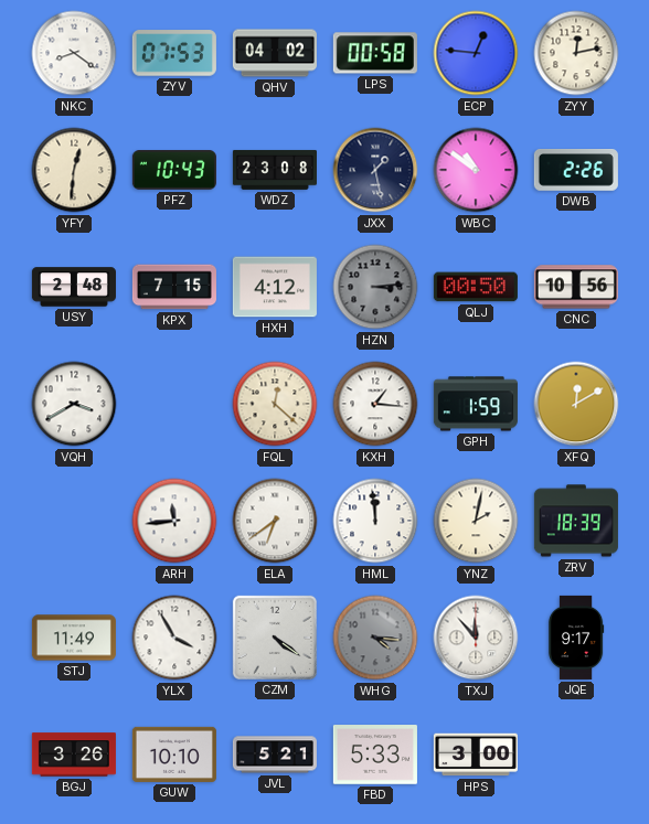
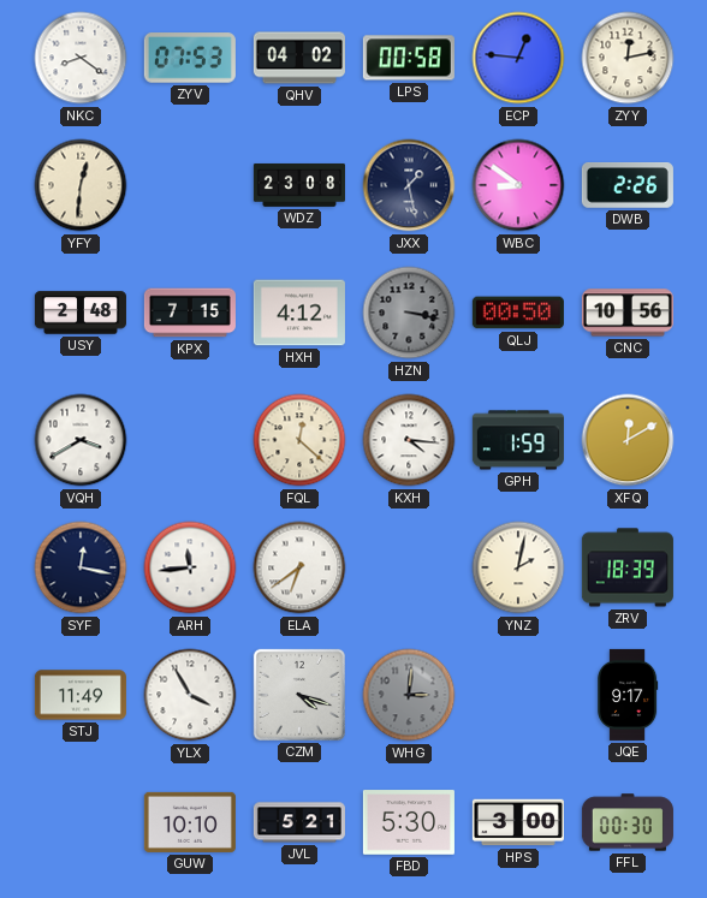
PFZ: 10:43 -> none (174, 171)
WBC: 10:51 -> 8:51 (518, 185)
HZN: 3:14 -> 3:17 (409, 313)
KXH: 1:16 -> 4:16 (409, 440)
SYF: none -> 12:17 (81, 567)
HML: 11:59 -> none (375, 521)
CZM: 4:21 -> 4:18 (299, 695)
WHG: 4:16 -> 3:01 (409, 695)
TXJ: 11:53 -> none (476, 638)
BGJ: 3:26 -> none (74, 755)
FBD: 5:33 -> 5:30 (409, 822)
FFL: none -> 00:30 (628, 822)
